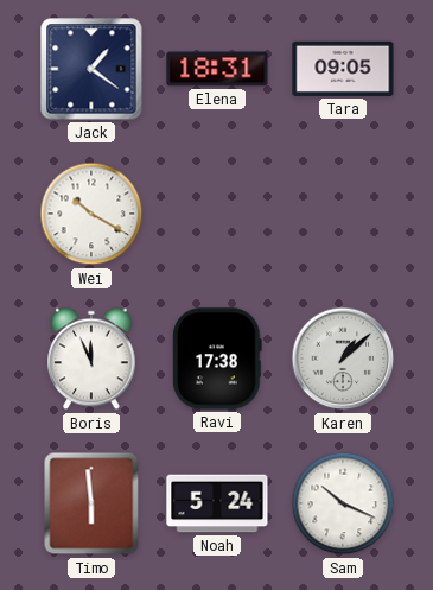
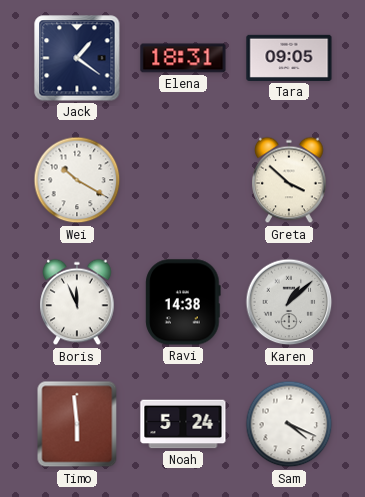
Greta: none -> 3:52 (289, 180)
Ravi: 17:38 -> 14:38 (183, 302)
Sam: 10:19 -> 4:19 (289, 424)
